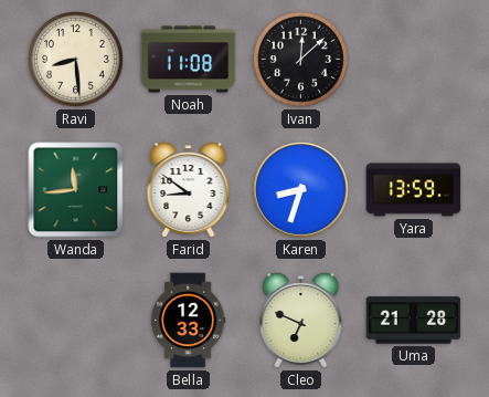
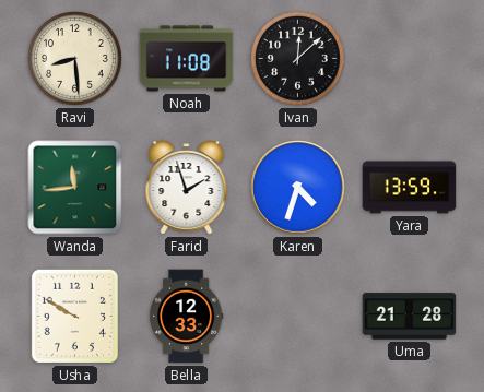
Farid: 8:51 -> 1:57 (187, 188)
Karen: 8:33 -> 4:33 (298, 188)
Usha: none -> 9:50 (74, 316)
Cleo: 6:49 -> none (301, 321)
